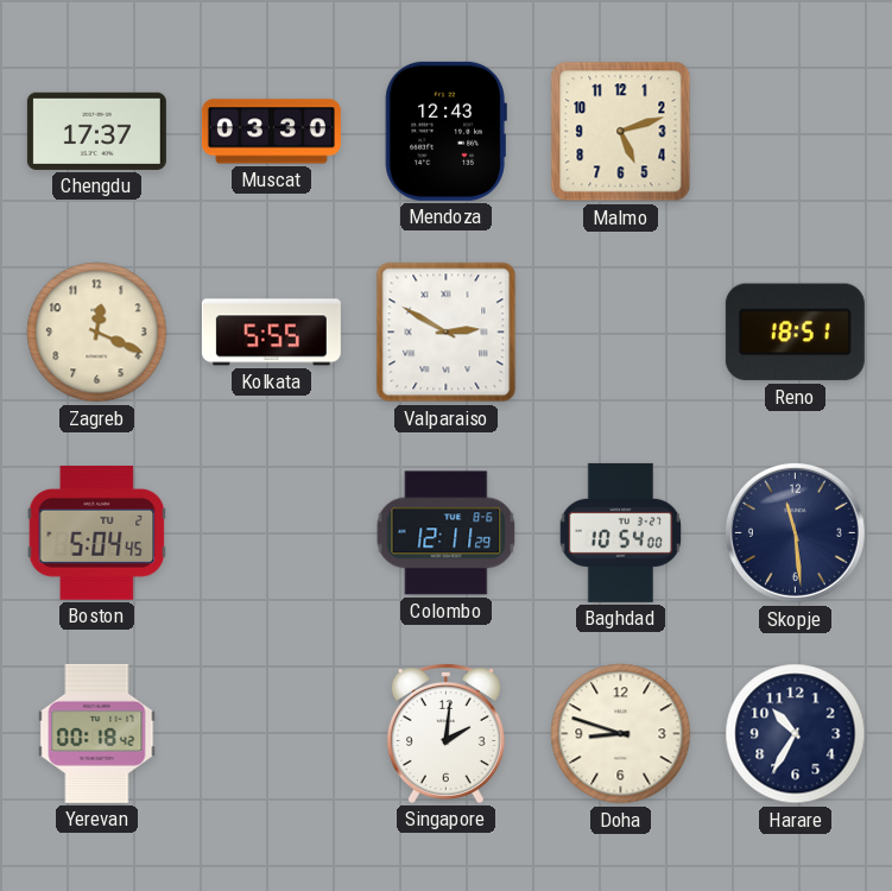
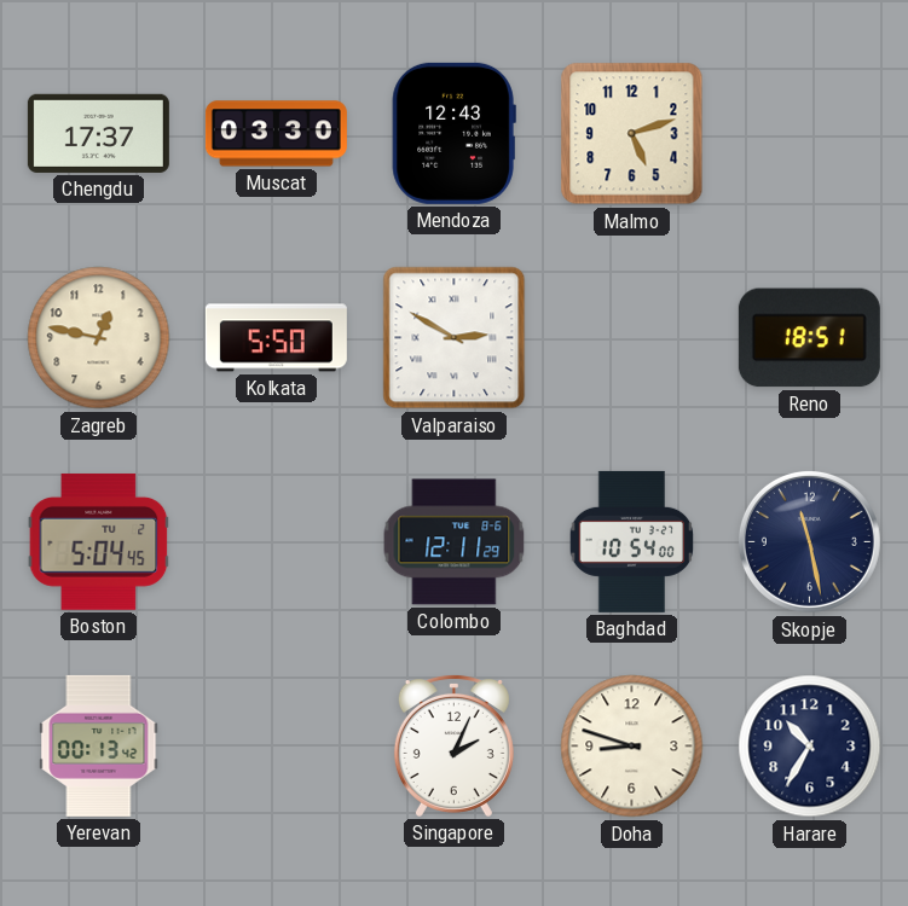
Zagreb: 12:19 -> 12:47 (99, 338)
Kolkata: 5:55 -> 5:50 (276, 338)
Skopje: 11:29 -> 11:28 (809, 541)
Yerevan: 00:18 -> 00:13 (99, 745)
Singapore: 2:01 -> 2:04 (453, 745)
